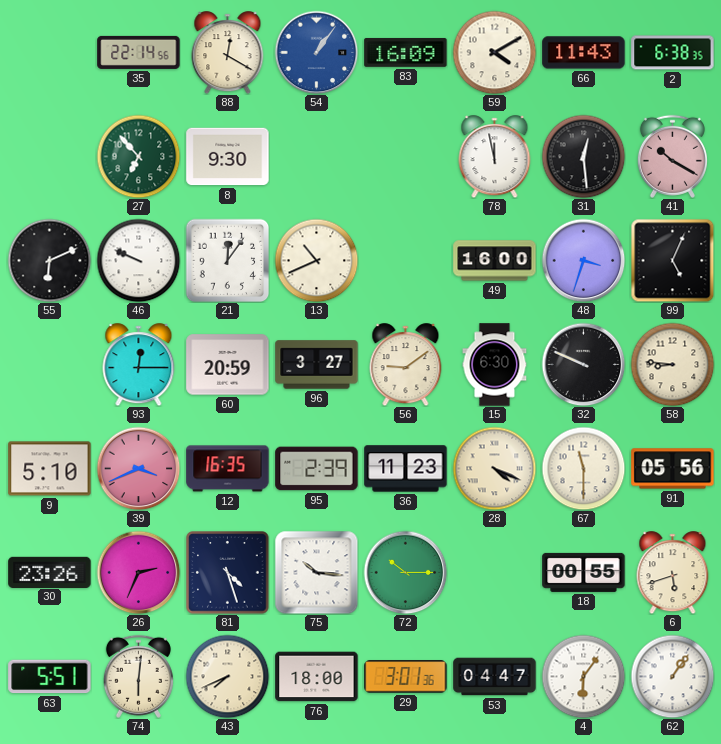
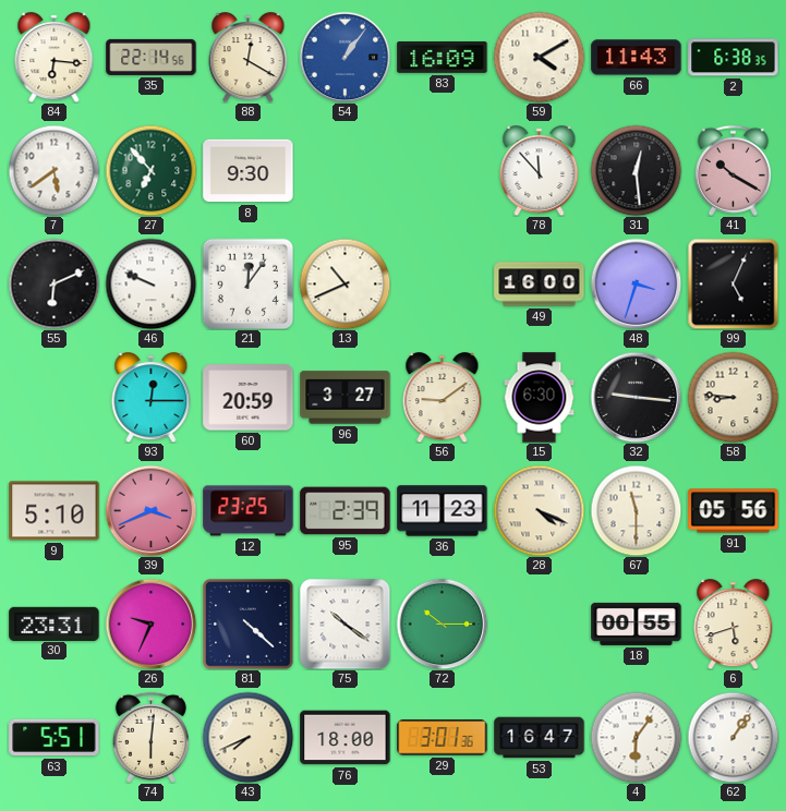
84: none -> 6:16 (55, 58)
7: none -> 5:39 (53, 170)
78: 11:58 -> 11:53 (540, 171)
32: 9:49 -> 9:16 (636, 397)
12: 16:35 -> 23:25 (249, 511)
30: 23:26 -> 23:31 (55, 624)
26: 2:34 -> 9:34 (150, 624)
81: 4:27 -> 4:22 (249, 625)
75: 10:16 -> 10:21 (344, 624)
53: 04:47 -> 16:47 (540, 738)
